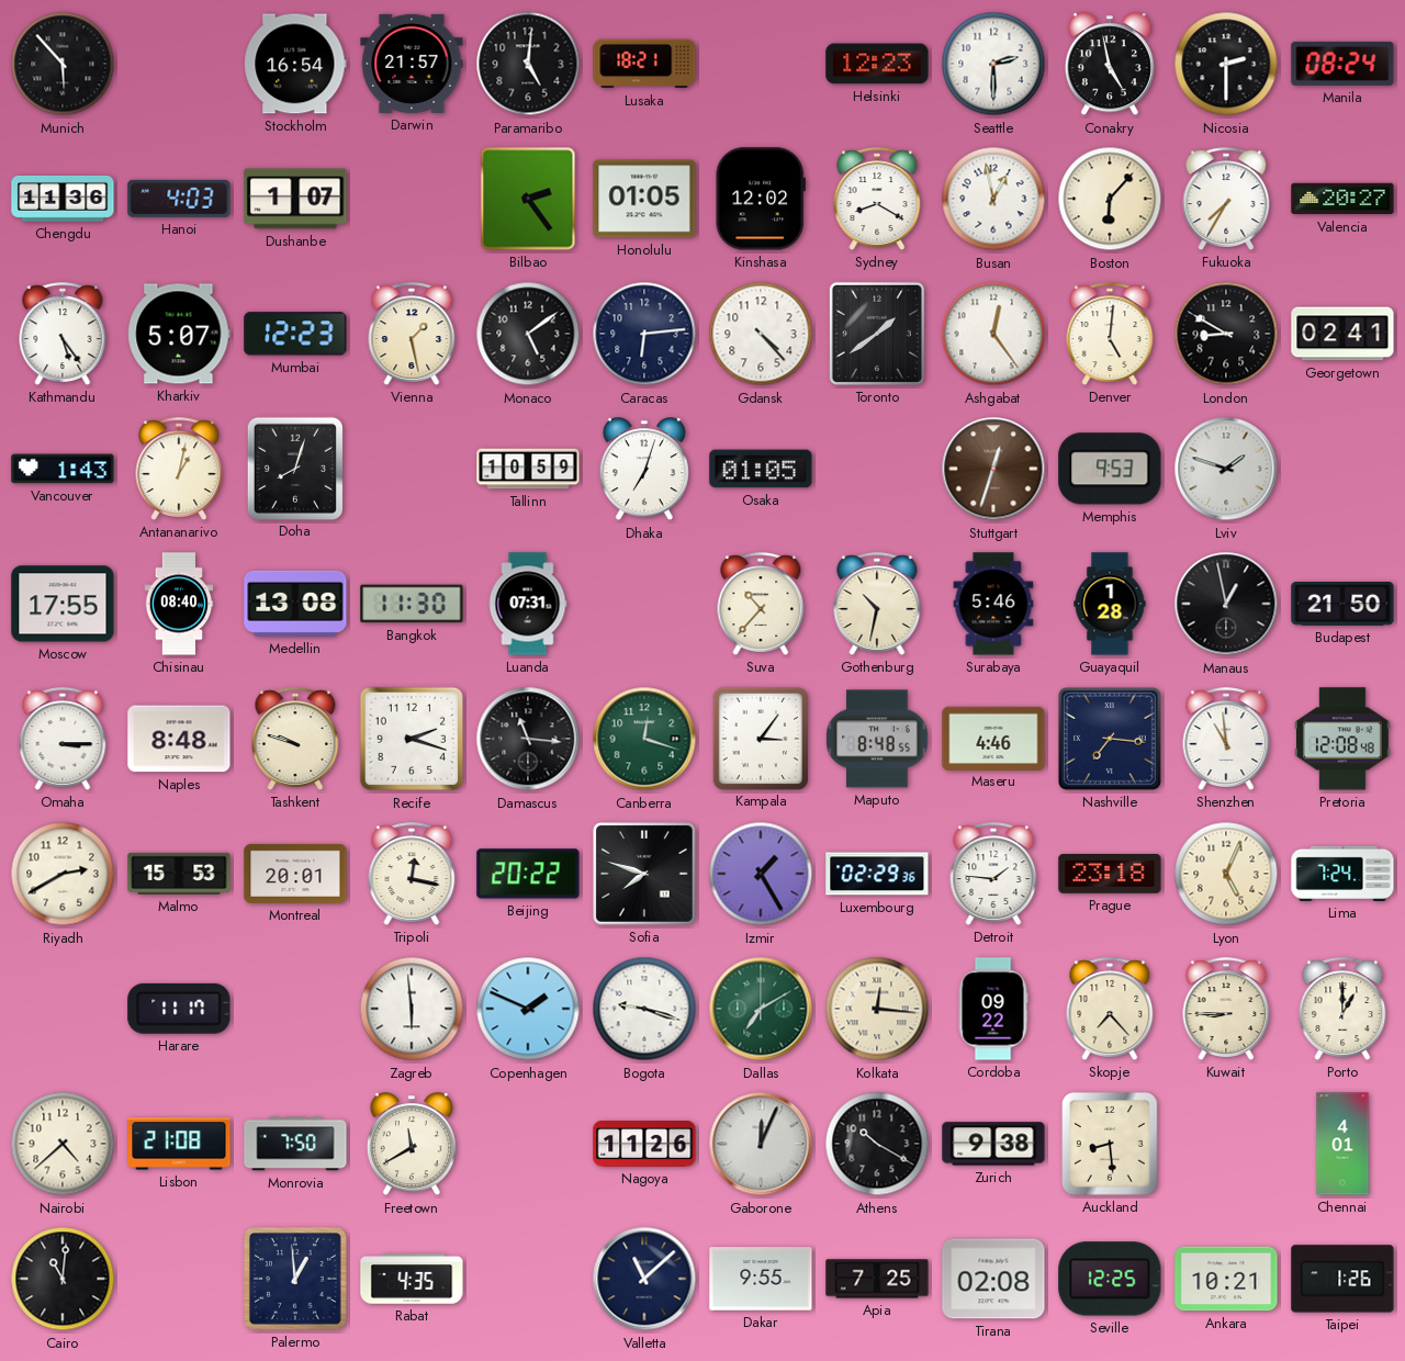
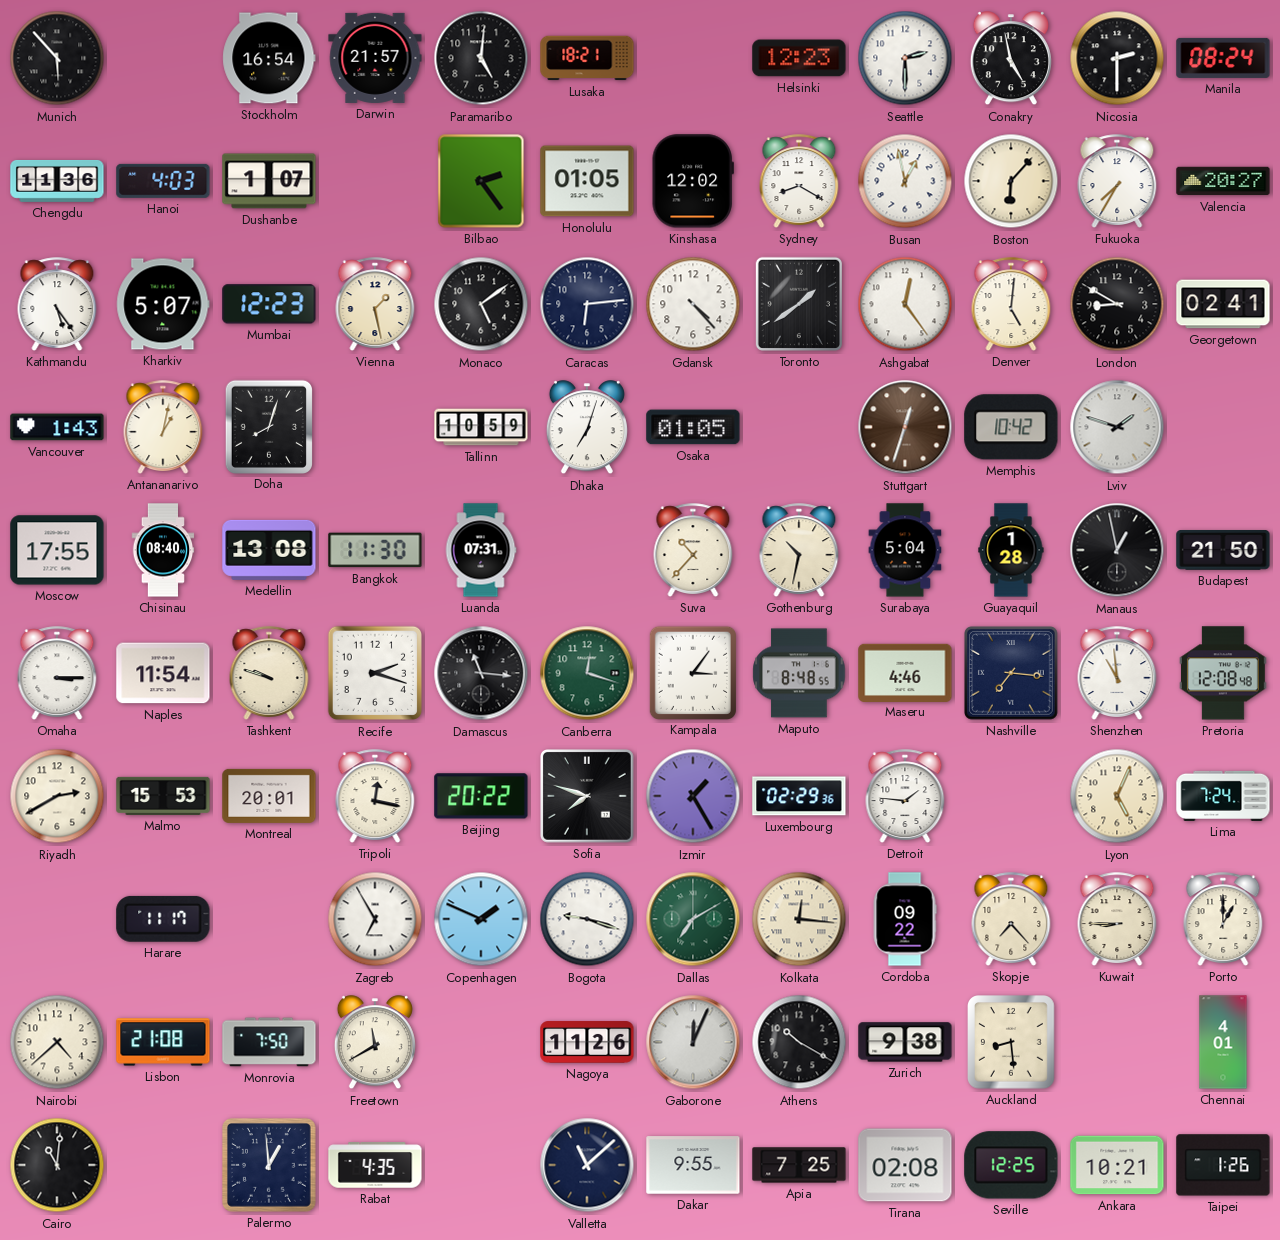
Memphis: 9:53 -> 10:42 (1011, 427)
Surabaya: 5:46 -> 5:04 (905, 550)
Naples: 8:48 -> 11:54 (163, 673)
Prague: 23:18 -> none (1110, 875)
Zagreb: 5:59 -> 6:55 (375, 919)
